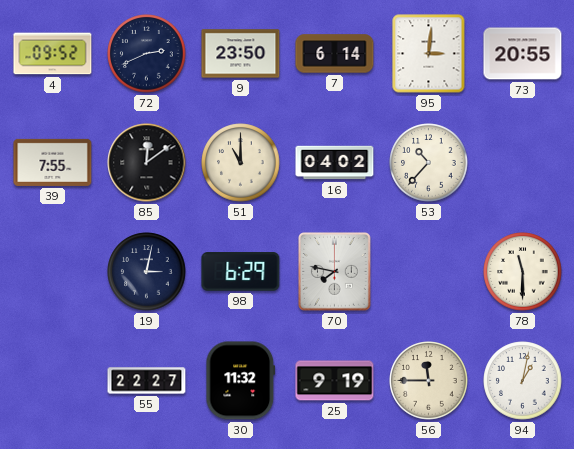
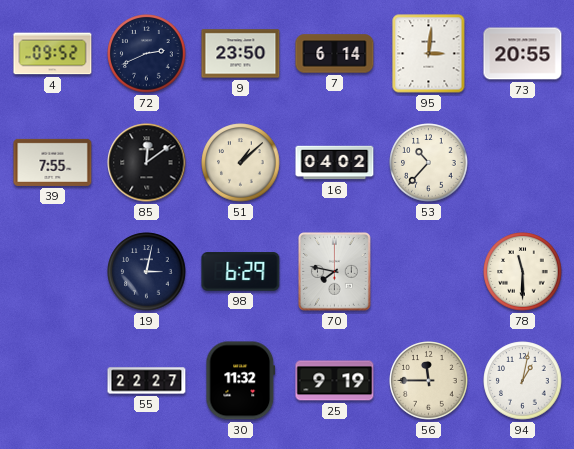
51: 11:00 -> 1:08 (241, 163)
